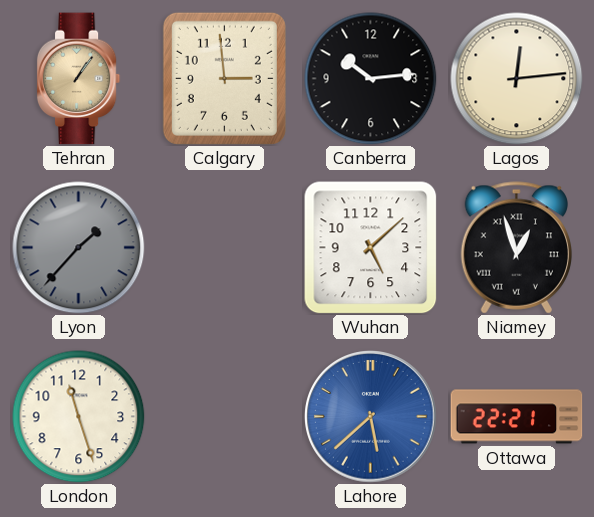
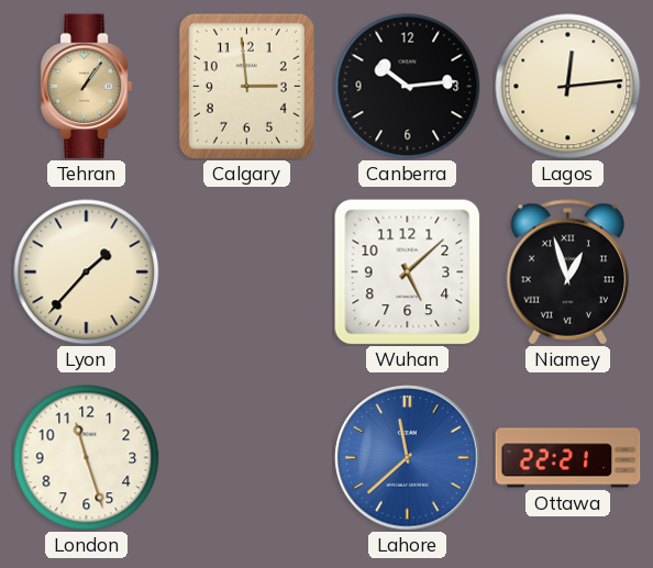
Lyon dial: grey -> cream (87, 272)
Lahore: 5:38 -> 11:38 (408, 458)
